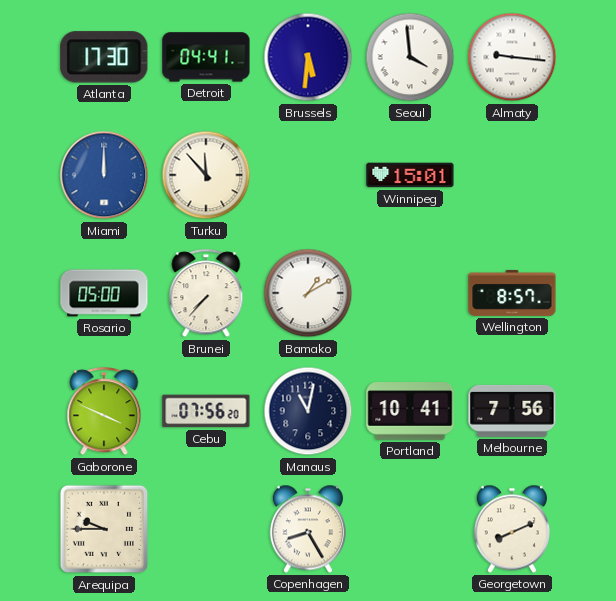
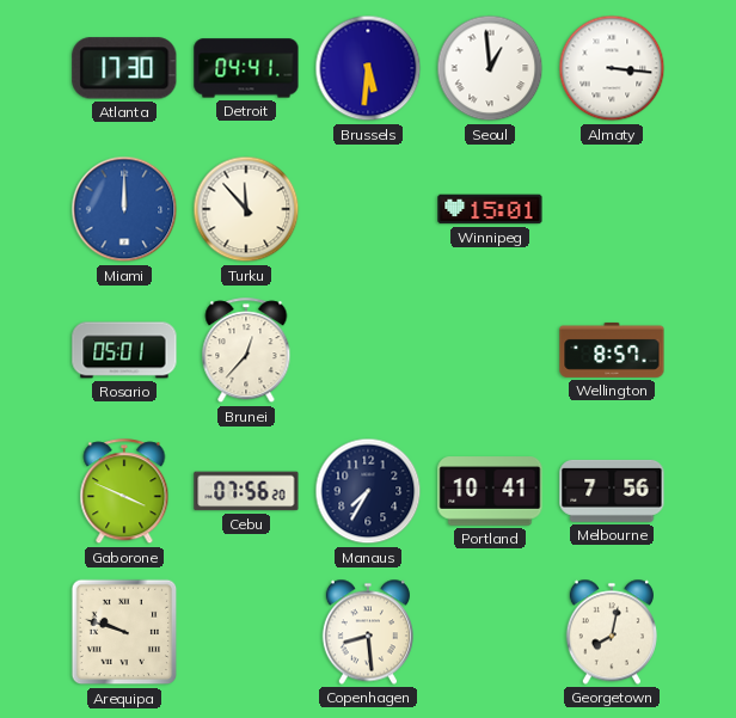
Seoul: 3:59 -> 12:59 (490, 68)
Almaty: 9:16 -> 3:16 (612, 68)
Rosario: 05:00 -> 05:01 (124, 350)
Brunei: 7:37 -> 12:37 (246, 351)
Bamako: 1:10 -> none (308, 293)
Manaus: 11:02 -> 7:35 (368, 491)
Arequipa: 9:45 -> 9:48 (124, 632)
Copenhagen: 8:25 -> 8:29 (368, 632)
Georgetown: 8:11 -> 8:02 (612, 632)
